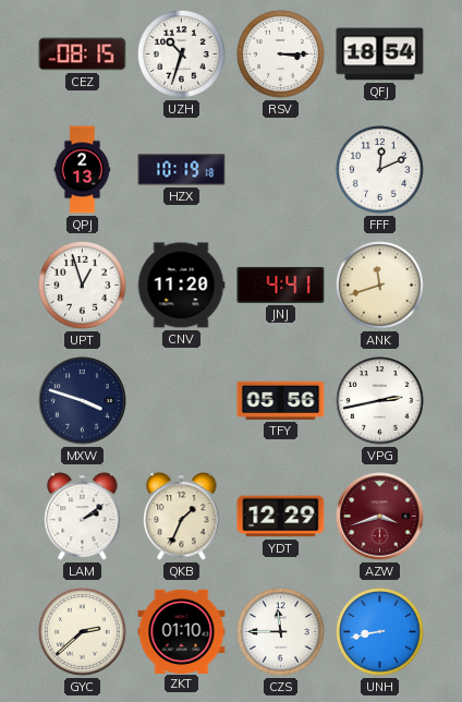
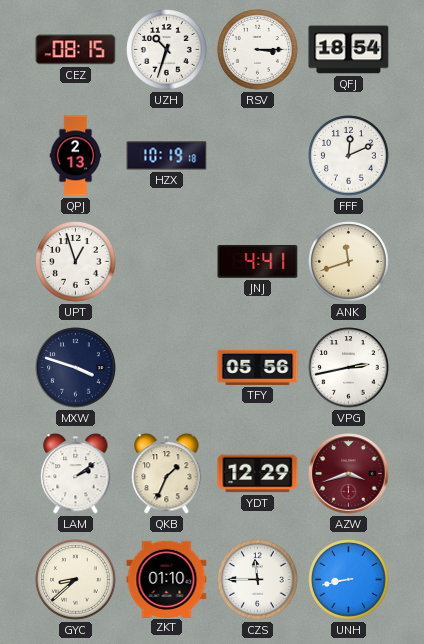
CNV: 11:20 -> none (181, 286)
GYC: 2:38 -> 8:38 (76, 580)
